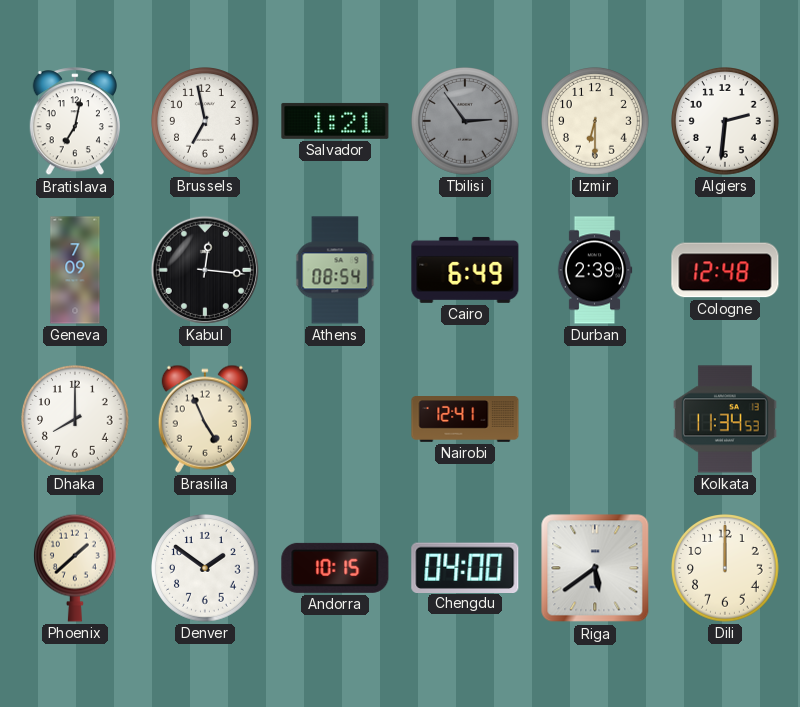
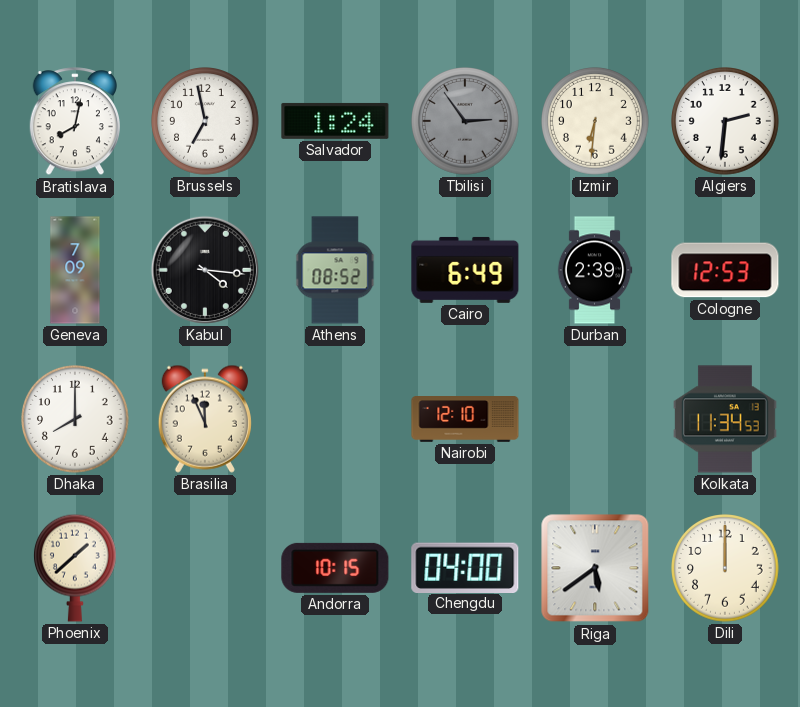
Bratislava: 7:02 -> 8:02 (74, 122)
Salvador: 1:21 -> 1:24 (335, 121)
Izmir: 6:30 -> 6:31 (596, 122)
Kabul: 12:16 -> 4:16 (205, 270)
Athens: 08:54 -> 08:52 (335, 270)
Cologne: 12:48 -> 12:53 (725, 270)
Brasilia: 4:56 -> 11:56 (205, 419)
Nairobi: 12:41 -> 12:10 (465, 420)
Denver: 1:51 -> none (206, 569)
